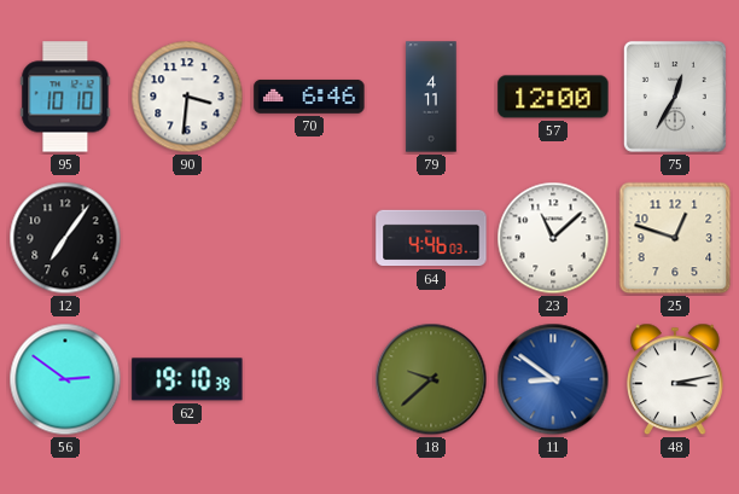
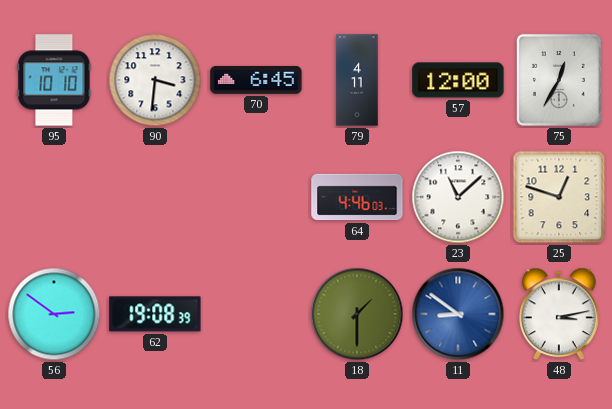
70: 6:46 -> 6:45 (256, 80)
12: 7:06 -> none (65, 238)
62: 19:10 -> 19:08 (155, 314)
18: 9:38 -> 1:30 (357, 314)
